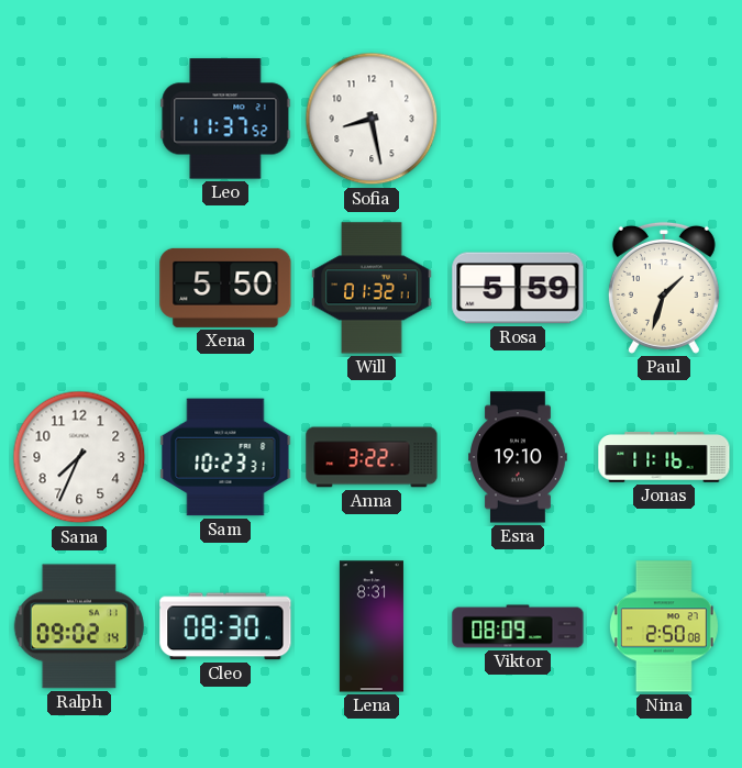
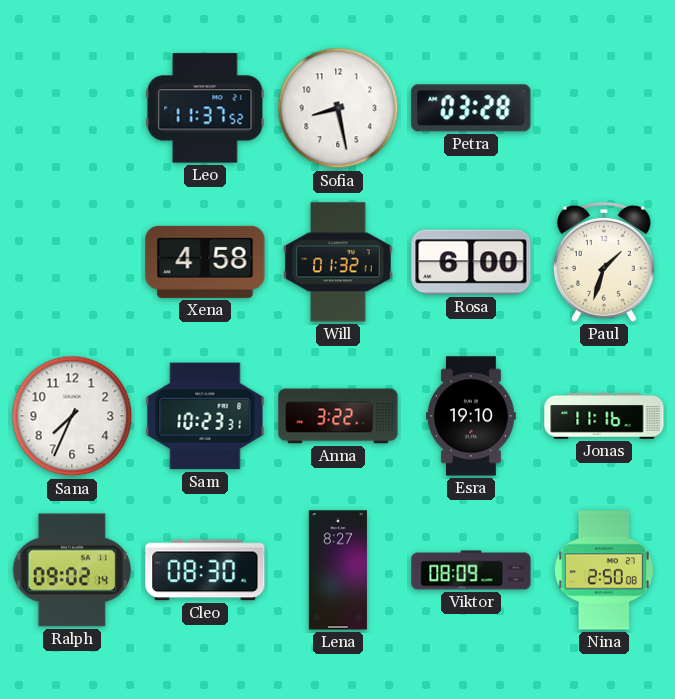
Petra: none -> 03:28 (471, 108)
Xena: 5:50 -> 4:58 (205, 262)
Rosa: 5:59 -> 6:00 (471, 262)
Lena: 8:31 -> 8:27 (338, 570)
